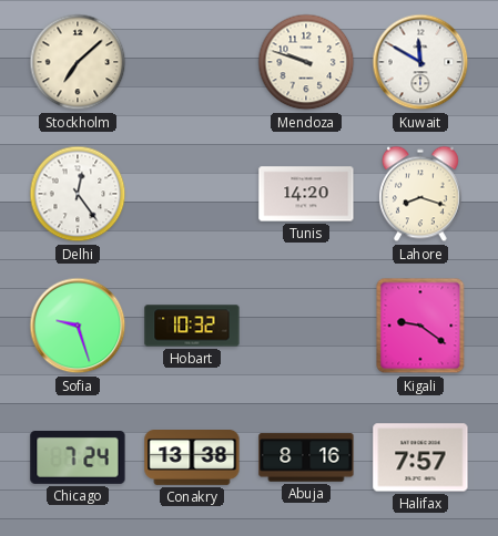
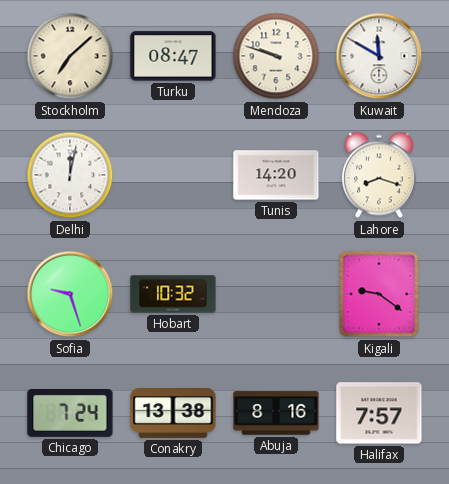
Turku: none -> 08:47 (173, 56)
Delhi: 12:24 -> 12:02 (70, 175)
